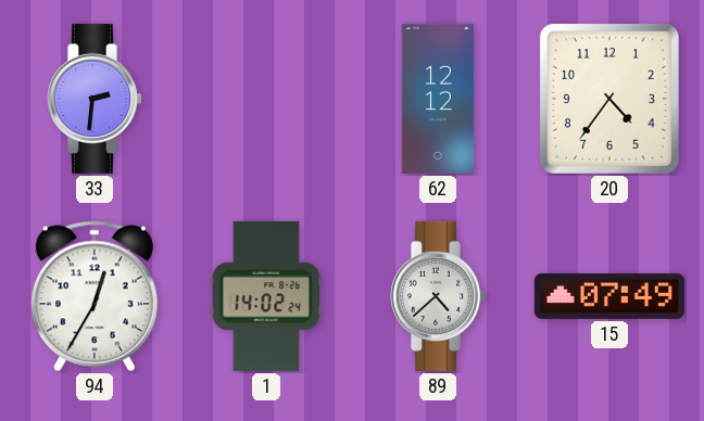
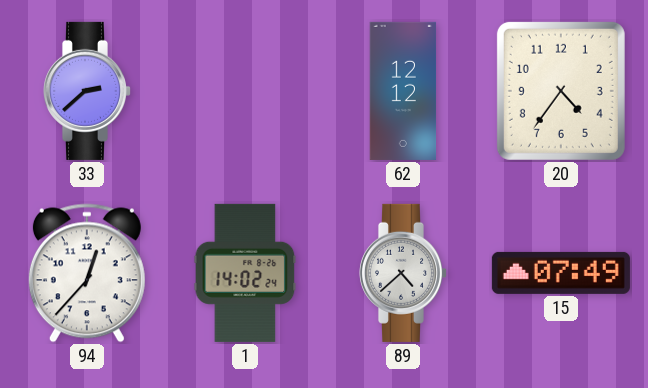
33: 2:31 -> 2:38 (86, 91)
94: 12:35 -> 12:37 (87, 273)
